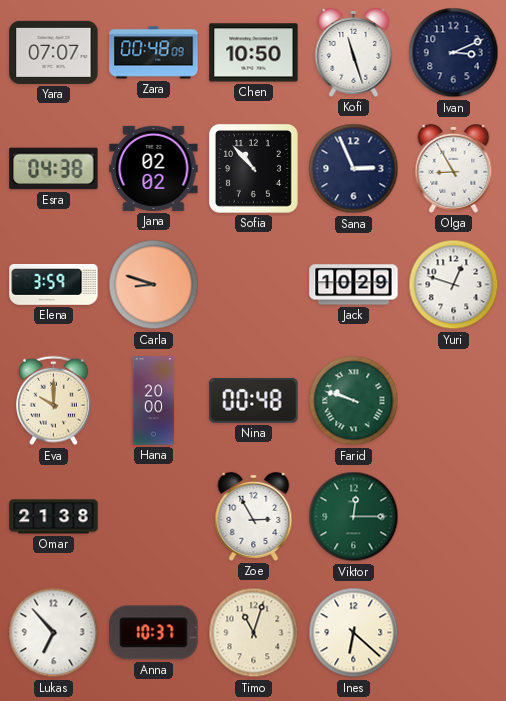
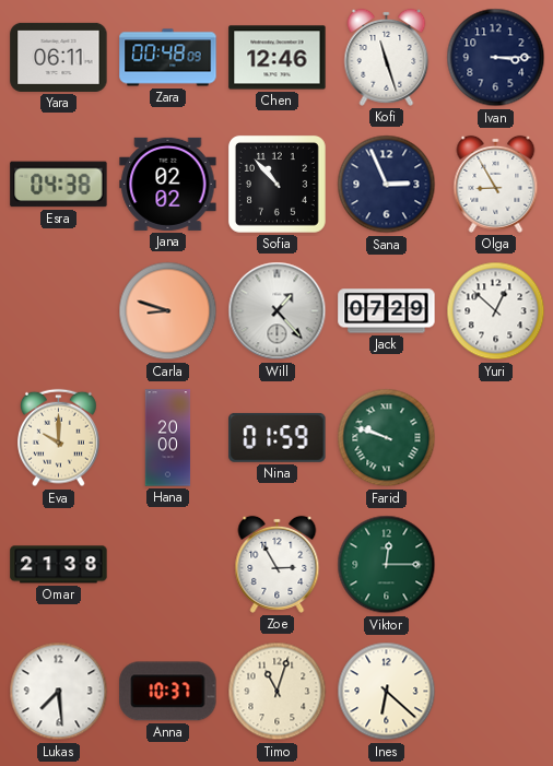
Yara: 07:07 -> 06:11 (59, 57)
Chen: 10:50 -> 12:46 (278, 58)
Ivan: 3:11 -> 3:15 (496, 58)
Elena: 3:59 -> none (54, 285)
Will: none -> 1:23 (278, 311)
Jack: 10:29 -> 07:29 (387, 311)
Yuri: 12:48 -> 12:52 (496, 311)
Nina: 00:48 -> 01:59 (278, 437)
Lukas: 6:53 -> 7:29 (59, 692)
